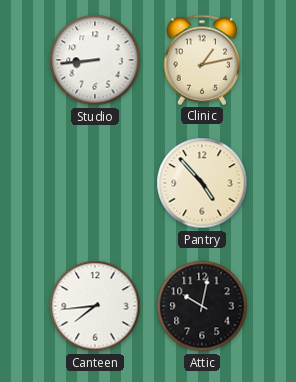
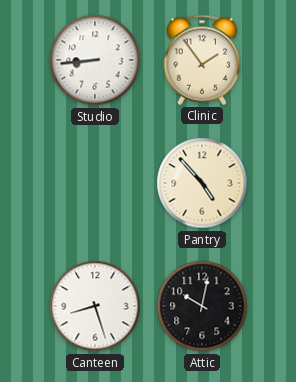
Clinic: 1:13 -> 1:54 (202, 60)
Canteen: 7:44 -> 8:27 (95, 306)
